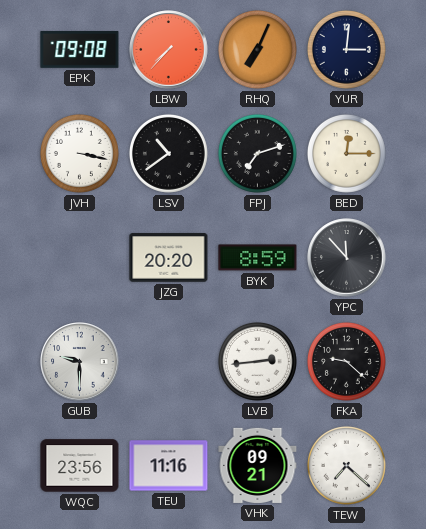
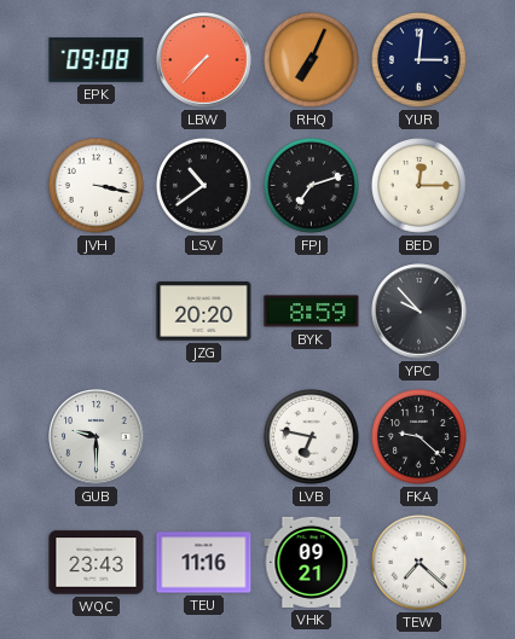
YPC: 11:53 -> 9:53 (419, 312)
LVB: 2:44 -> 6:47 (311, 436)
WQC: 23:56 -> 23:43 (97, 563)
